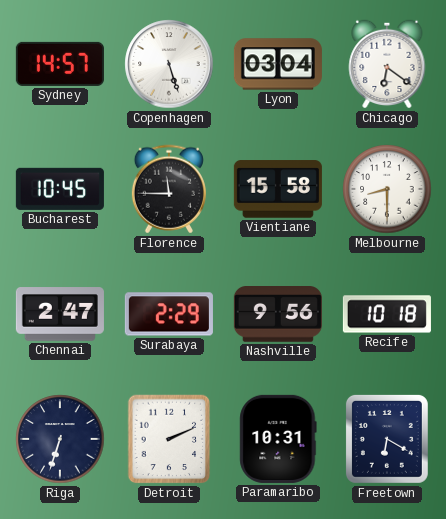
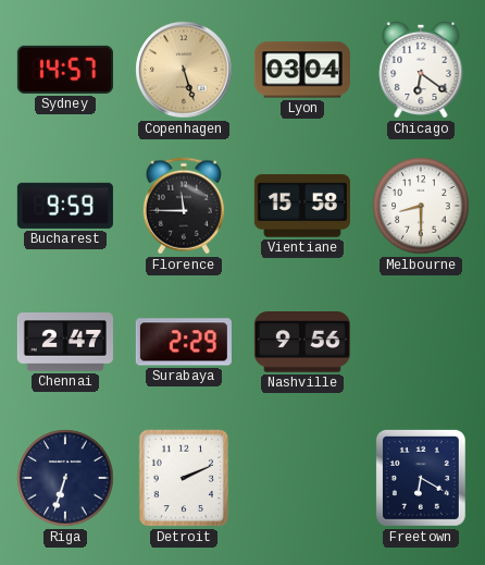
Copenhagen dial: white -> champagne (184, 70)
Bucharest: 10:45 -> 9:59 (65, 206)
Recife: 10:18 -> none (387, 314)
Paramaribo: 10:31 -> none (278, 439)
